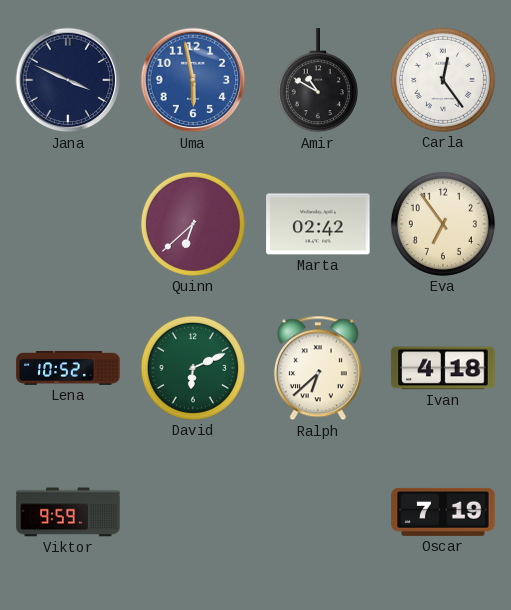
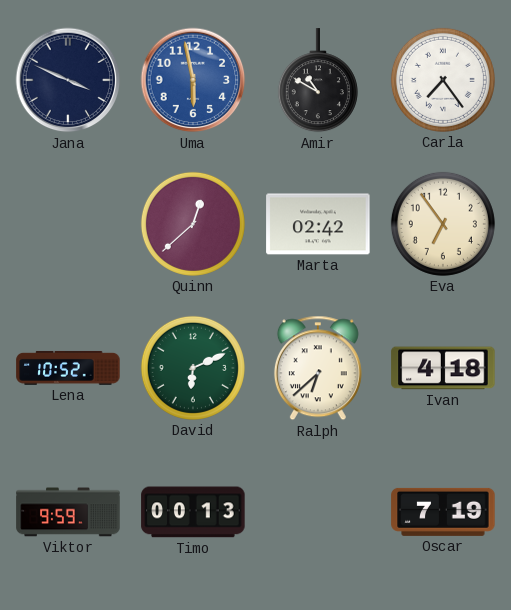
Carla: 12:24 -> 7:24 (443, 80)
Quinn: 6:38 -> 12:38 (193, 224)
Timo: none -> 00:13 (193, 512)
